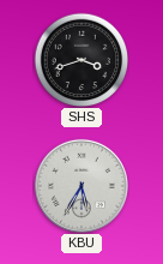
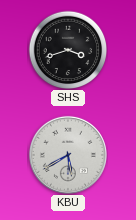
KBU: 5:35 -> 5:40 (68, 155)
